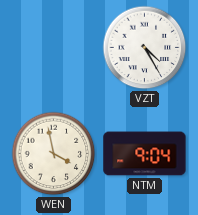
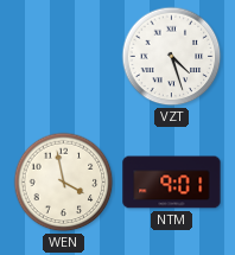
VZT: 4:25 -> 4:27 (172, 57)
NTM: 9:04 -> 9:01 (172, 183)
